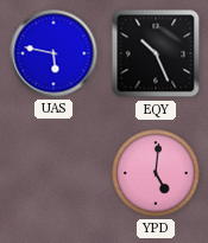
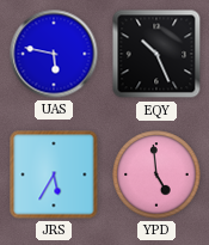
JRS: none -> 5:35 (54, 174)
YPD: 5:01 -> 4:59 (156, 174)
